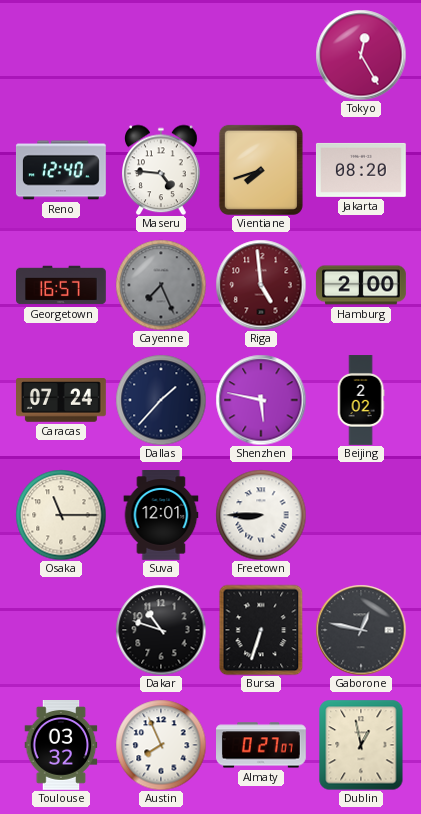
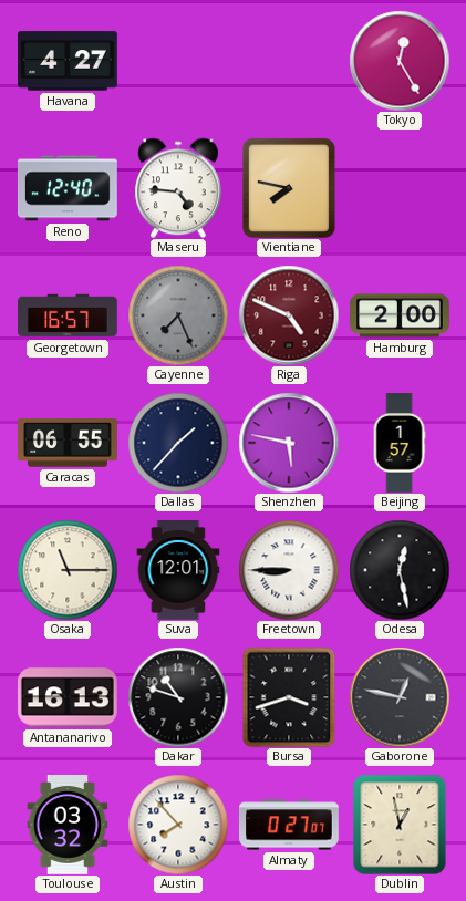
Havana: none -> 4:27 (69, 61)
Vientiane: 7:42 -> 7:47 (289, 188)
Jakarta: 08:20 -> none (361, 170)
Riga: 4:59 -> 4:49 (289, 315)
Caracas: 07:24 -> 06:55 (69, 443)
Beijing: 2:02 -> 1:57 (400, 443)
Odesa: none -> 12:28 (400, 570)
Antananarivo: none -> 16:13 (68, 697)
Bursa: 6:33 -> 3:42 (289, 697)
Austin: 7:56 -> 7:53 (178, 825)
